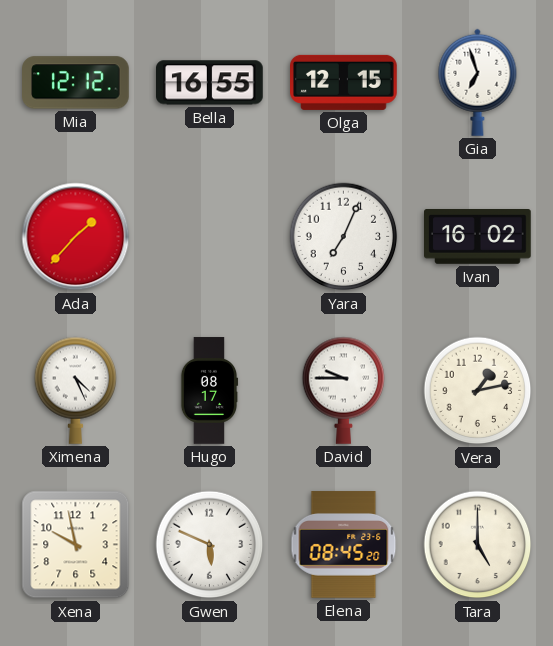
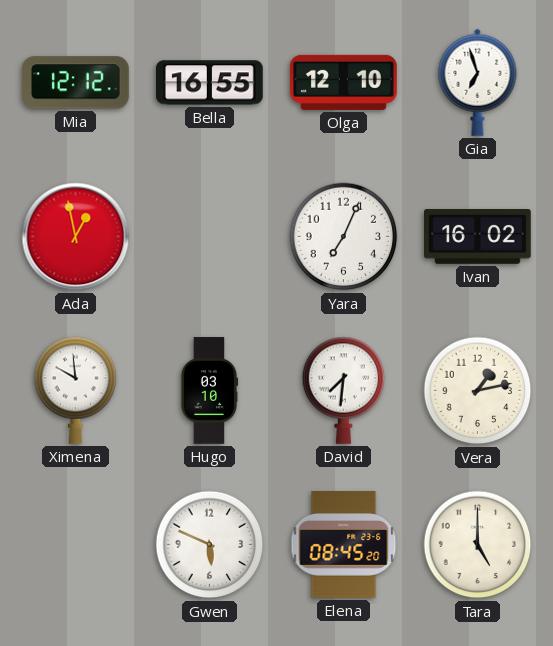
Olga: 12:15 -> 12:10 (344, 82)
Ada: 1:37 -> 12:58 (76, 237)
Ximena: 4:26 -> 9:59 (76, 390)
Hugo: 08:17 -> 03:10 (209, 391)
David: 9:45 -> 7:31 (344, 390)
Xena: 9:58 -> none (76, 545)
